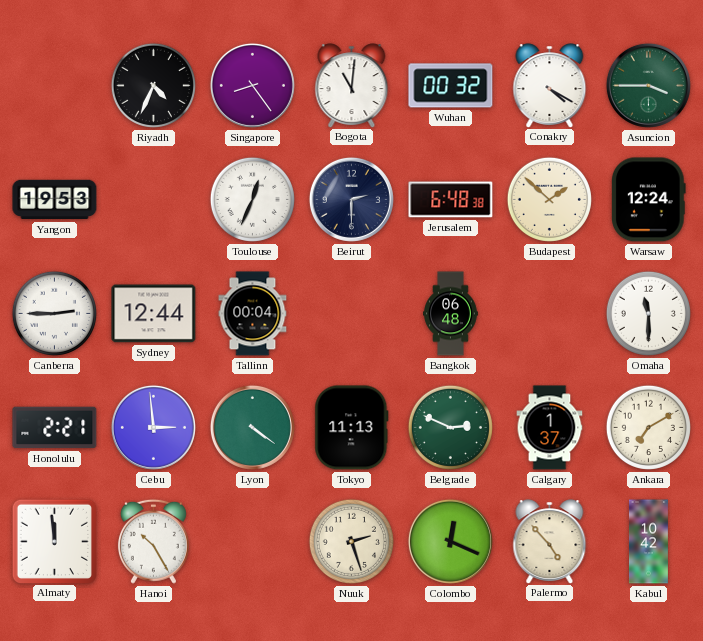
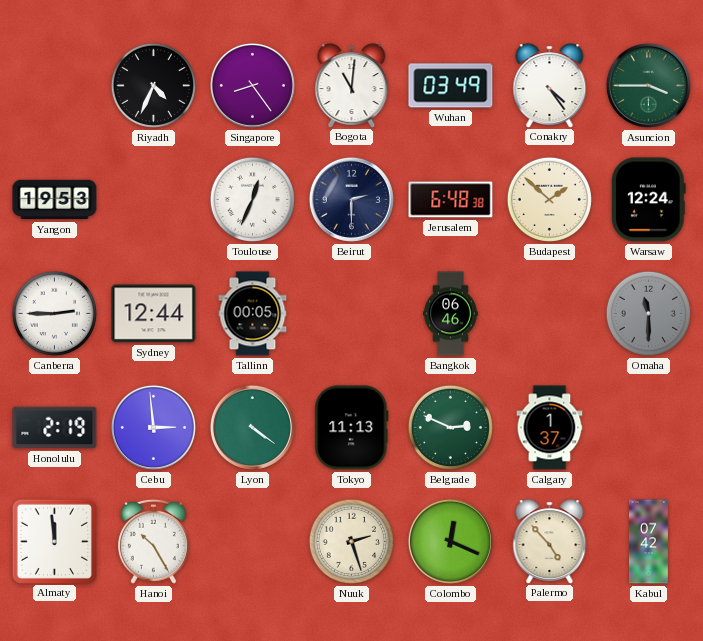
Wuhan: 00:32 -> 03:49 (451, 86)
Conakry: 4:20 -> 4:24 (550, 85)
Tallinn: 00:04 -> 00:05 (253, 314)
Bangkok: 06:48 -> 06:46 (451, 314)
Omaha dial: white -> grey (648, 313)
Honolulu: 2:21 -> 2:19 (55, 428)
Ankara: 7:10 -> none (648, 427)
Kabul: 10:42 -> 07:42 (649, 542)
